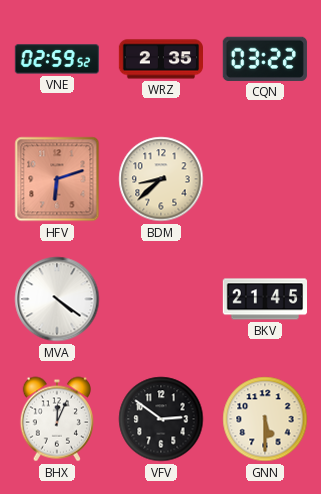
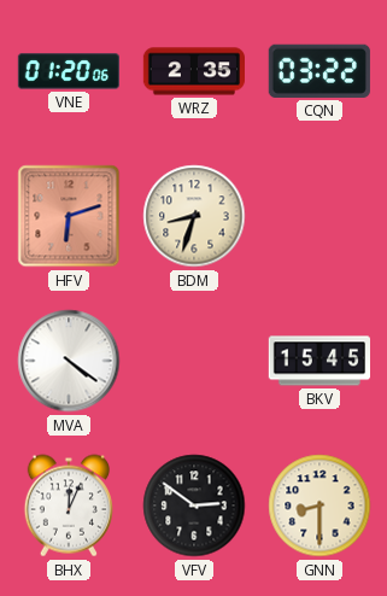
VNE: 02:59 -> 01:20 (68, 71)
BDM: 8:38 -> 8:33 (194, 216)
BKV: 21:45 -> 15:45 (318, 361)
GNN: 5:30 -> 8:30 (319, 506)
